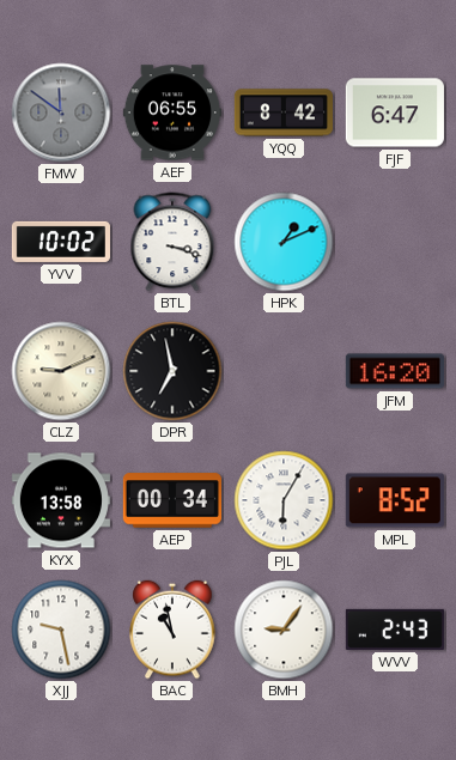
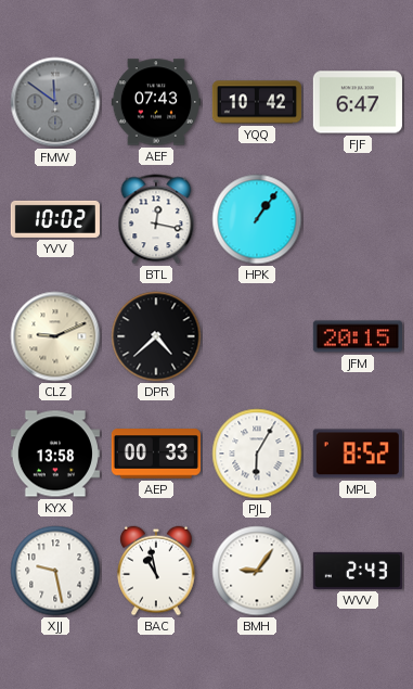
AEF: 06:55 -> 07:43 (156, 102)
YQQ: 8:42 -> 10:42 (257, 102)
BTL: 3:18 -> 12:17 (156, 219)
HPK: 1:11 -> 1:06 (257, 219)
DPR: 6:58 -> 4:38 (156, 336)
JFM: 16:20 -> 20:15 (358, 336)
AEP: 00:34 -> 00:33 (156, 454)
